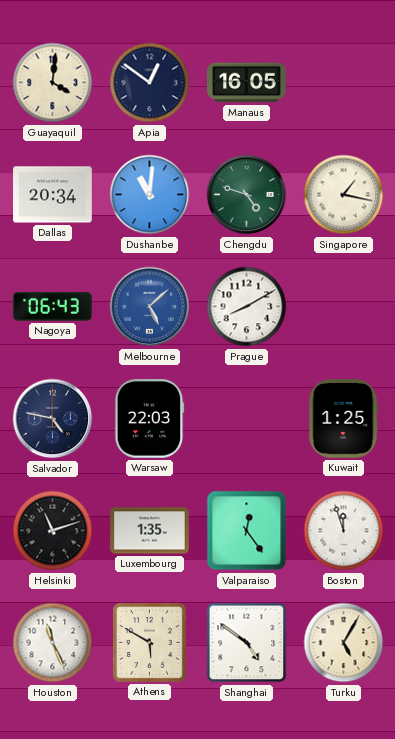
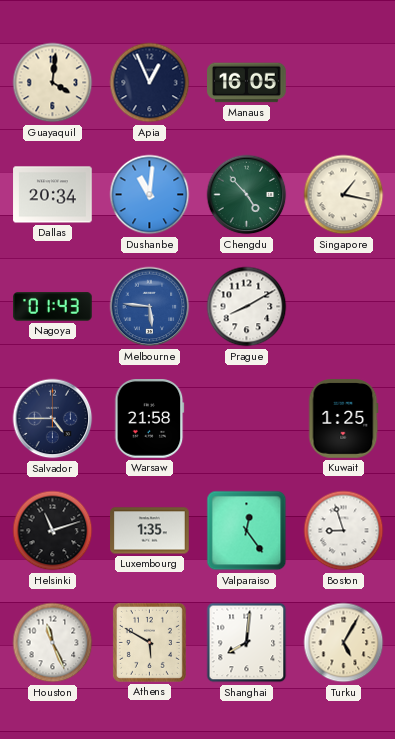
Apia: 12:51 -> 12:56 (150, 83)
Chengdu: 4:48 -> 4:53 (247, 195)
Nagoya: 06:43 -> 01:43 (53, 307)
Melbourne: 5:08 -> 5:46 (150, 307)
Salvador: 4:47 -> 4:45 (53, 419)
Warsaw: 22:03 -> 21:58 (150, 419)
Boston: 11:57 -> 8:57 (344, 531)
Shanghai: 4:51 -> 8:01 (247, 643)
